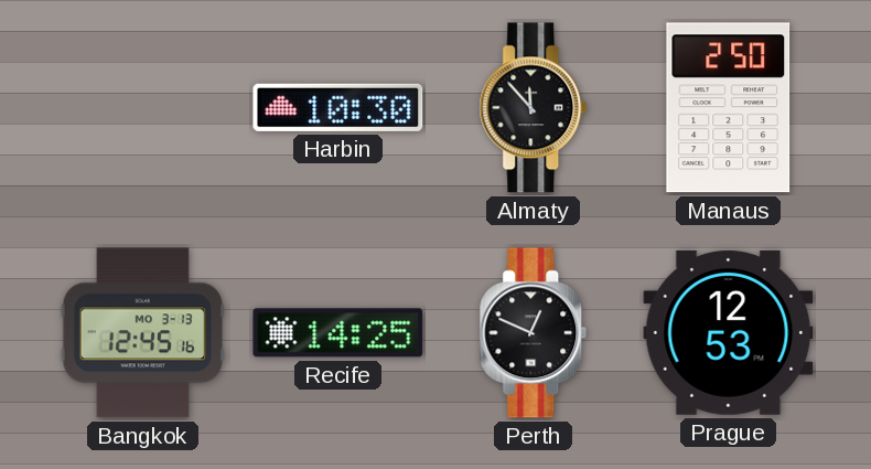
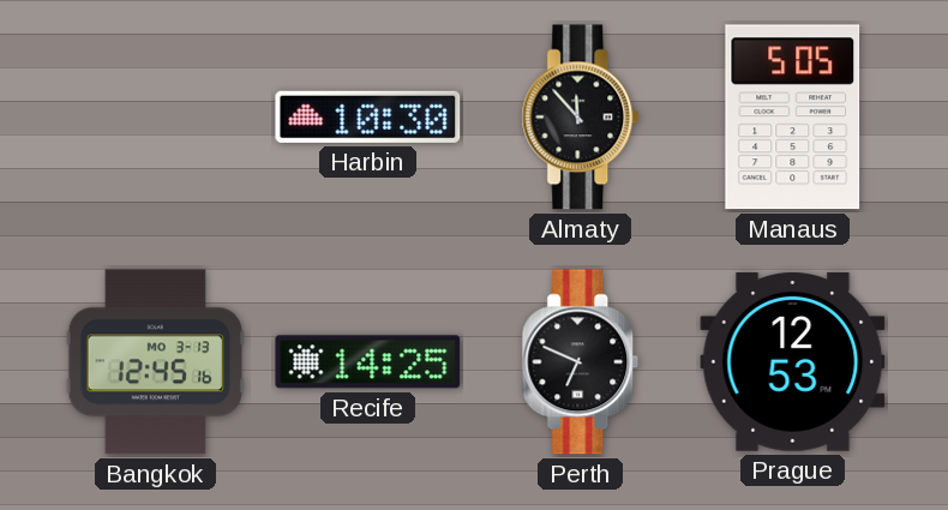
Manaus: 2:50 -> 5:05 (793, 118)
Perth: 12:49 -> 6:49 (581, 362)
